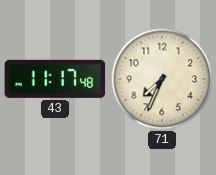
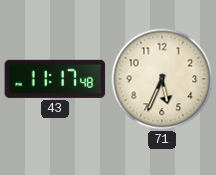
71: 7:34 -> 5:34 (162, 79)
